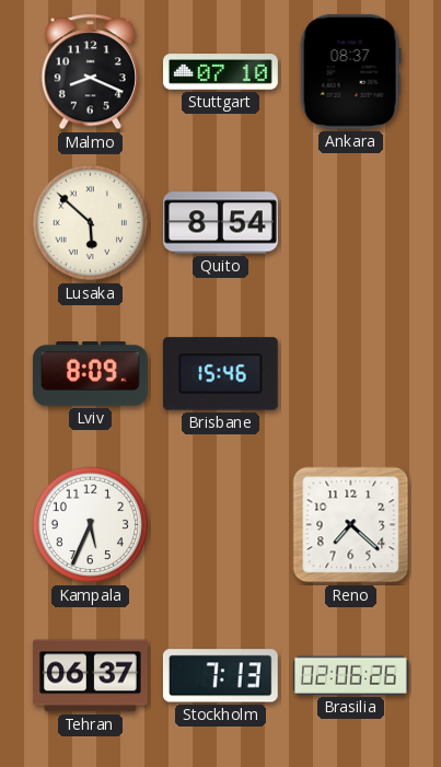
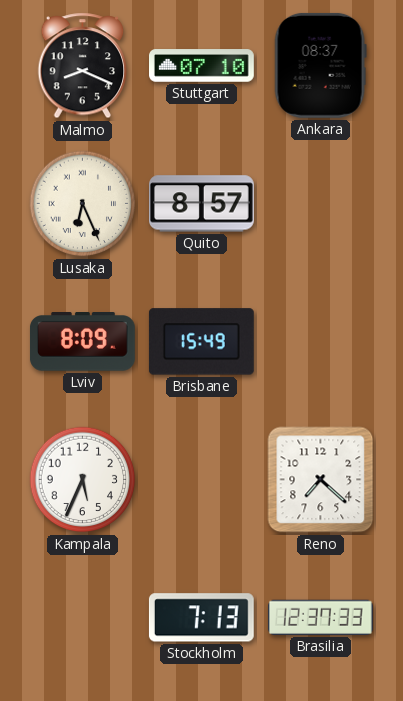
Lusaka: 5:52 -> 6:26 (83, 204)
Quito: 8:54 -> 8:57 (202, 204)
Brisbane: 15:46 -> 15:49 (201, 342)
Tehran: 06:37 -> none (91, 676)
Brasilia: 02:06 -> 12:37 (320, 617)
